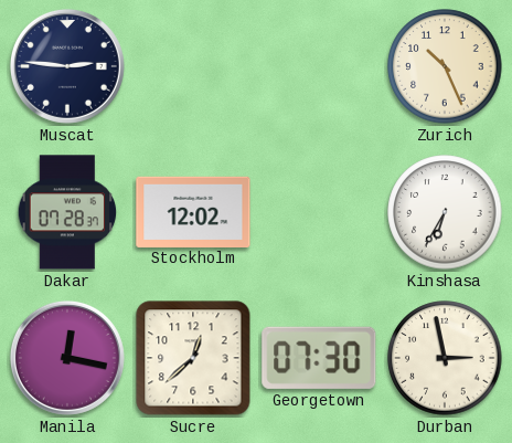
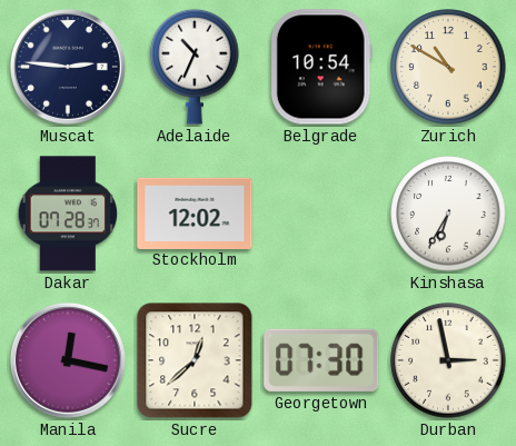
Adelaide: none -> 10:34 (195, 67)
Belgrade: none -> 10:54 (321, 67)
Zurich: 10:26 -> 10:50 (448, 67)
